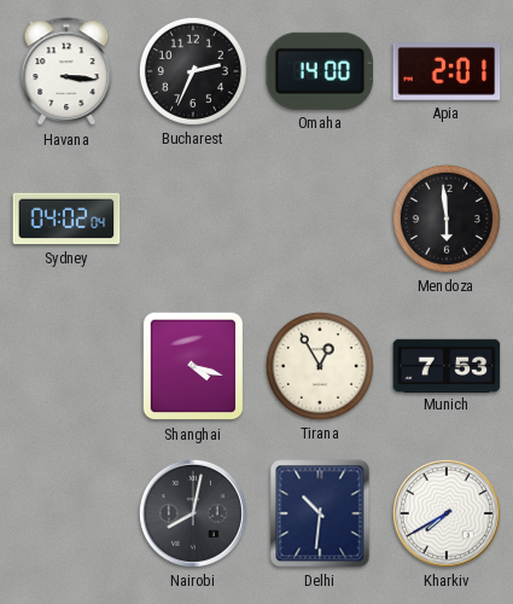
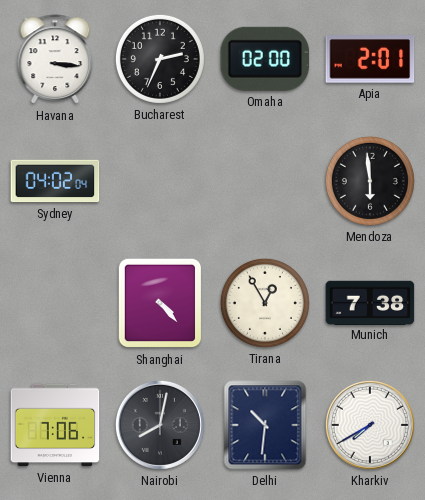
Omaha: 14:00 -> 02:00 (265, 59)
Shanghai: 4:18 -> 4:23 (160, 303)
Munich: 7:53 -> 7:38 (370, 302)
Vienna: none -> 7:06 (55, 425)
